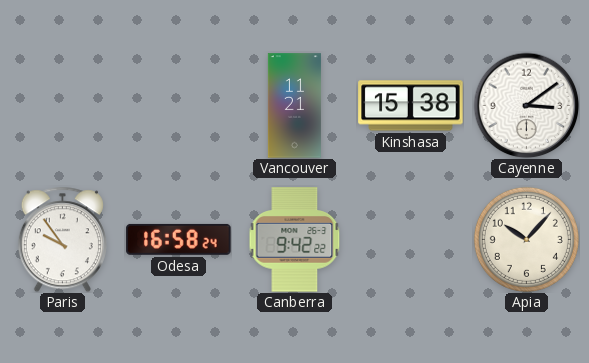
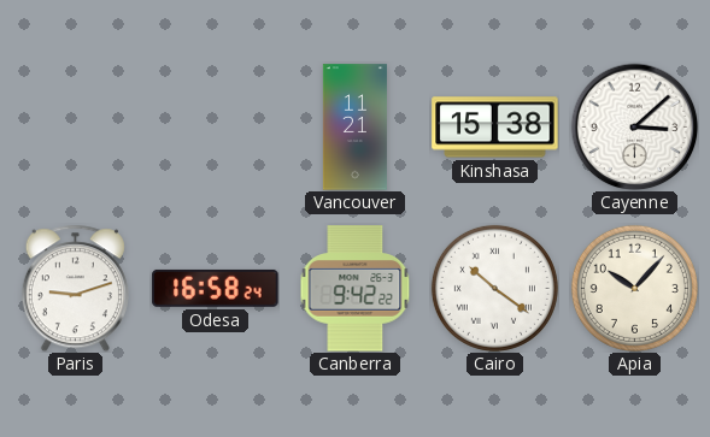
Cayenne: 3:09 -> 3:08 (634, 126)
Paris: 9:54 -> 9:12 (75, 288)
Cairo: none -> 10:21 (494, 288)
